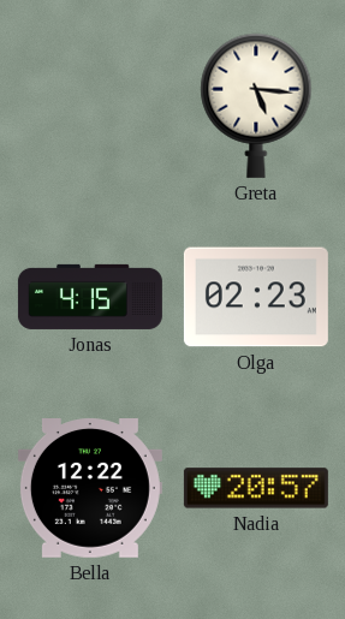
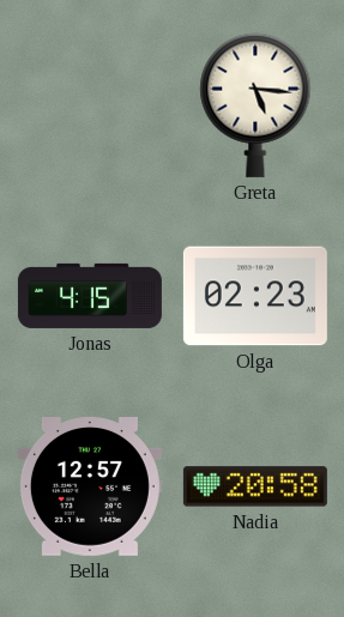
Bella: 12:22 -> 12:57 (90, 488)
Nadia: 20:57 -> 20:58 (255, 486)
